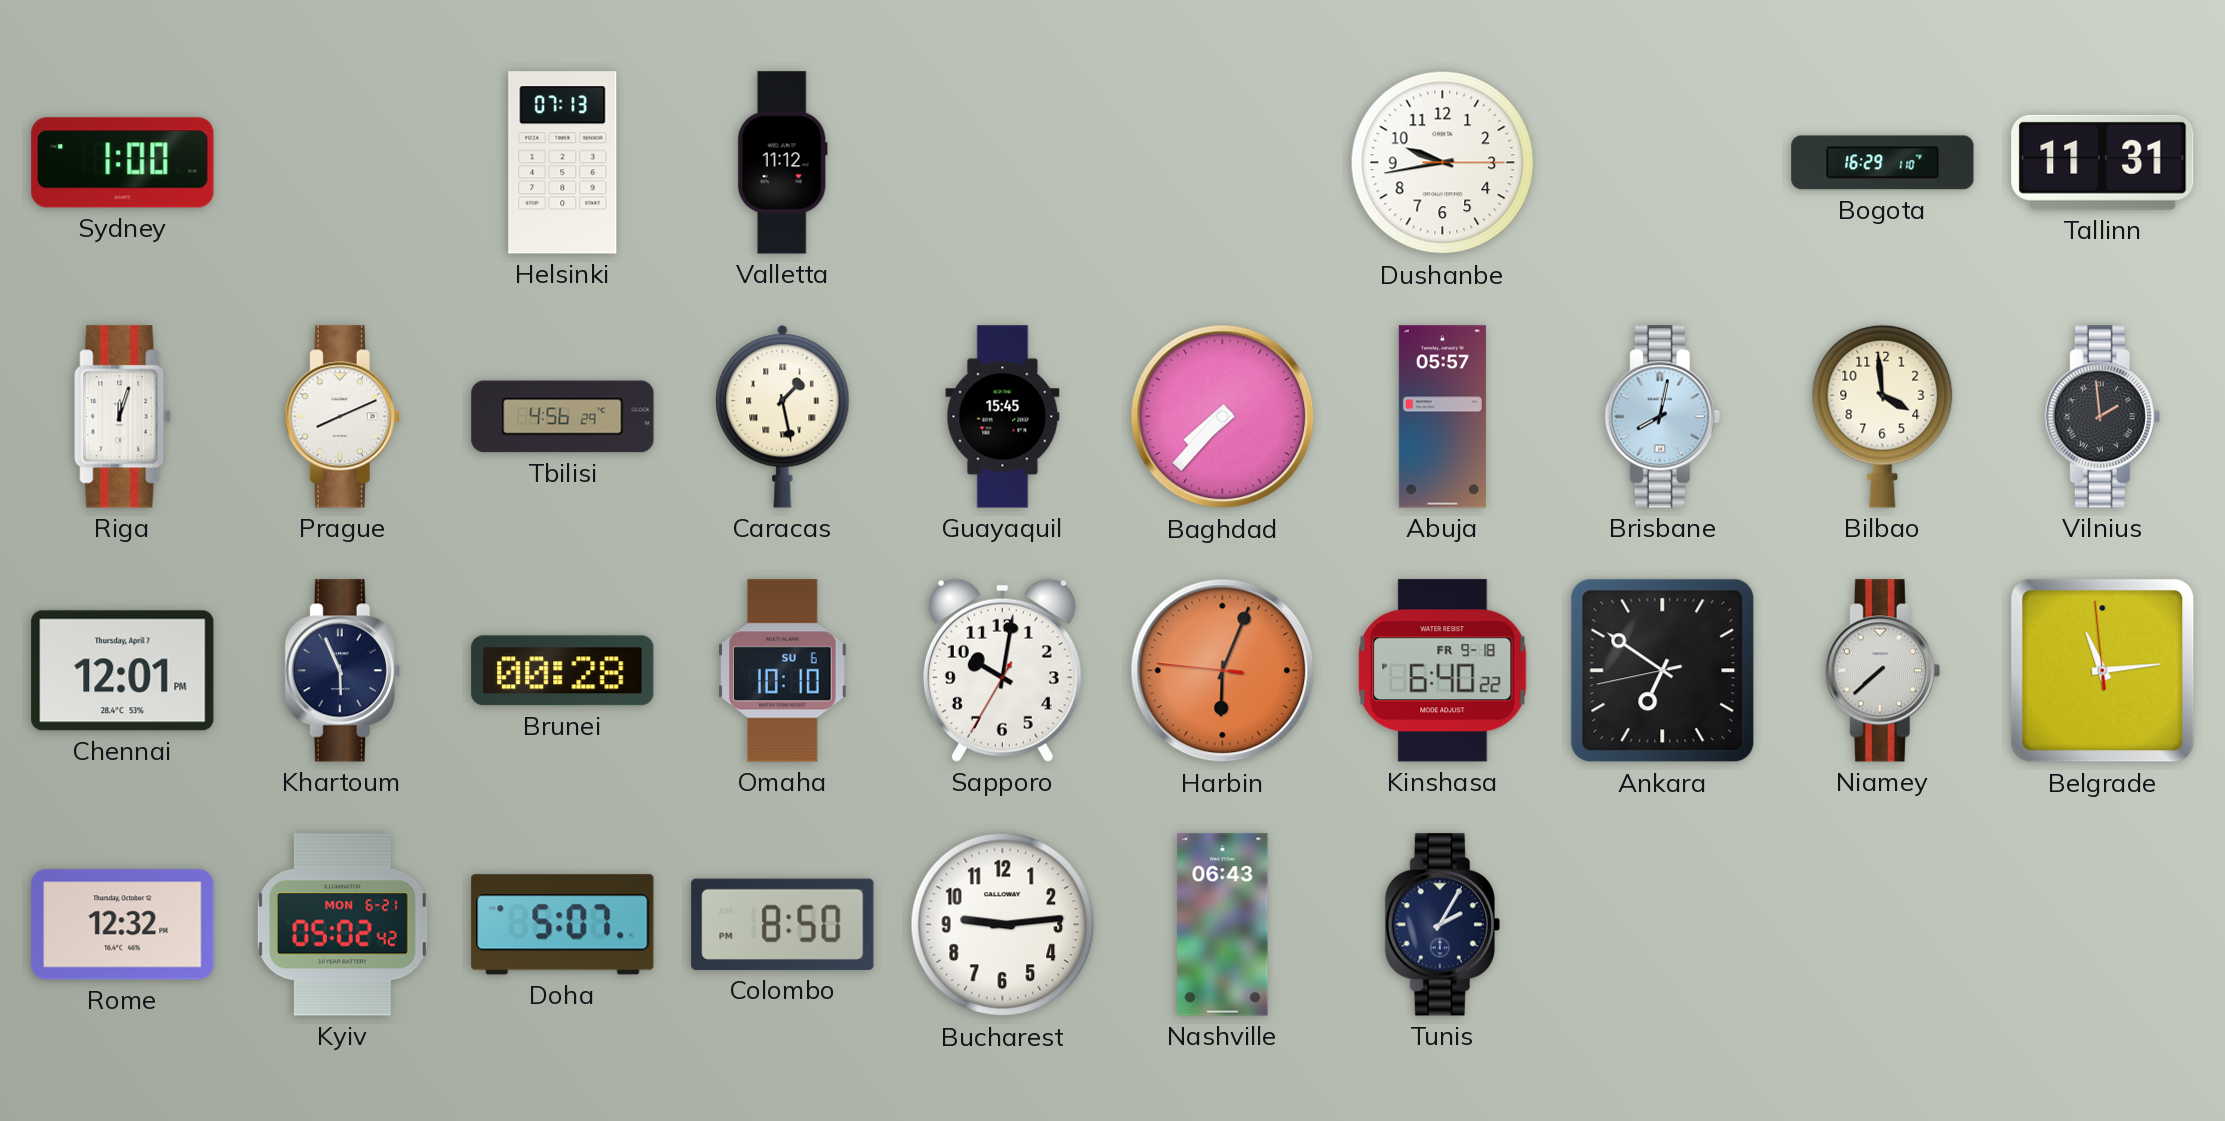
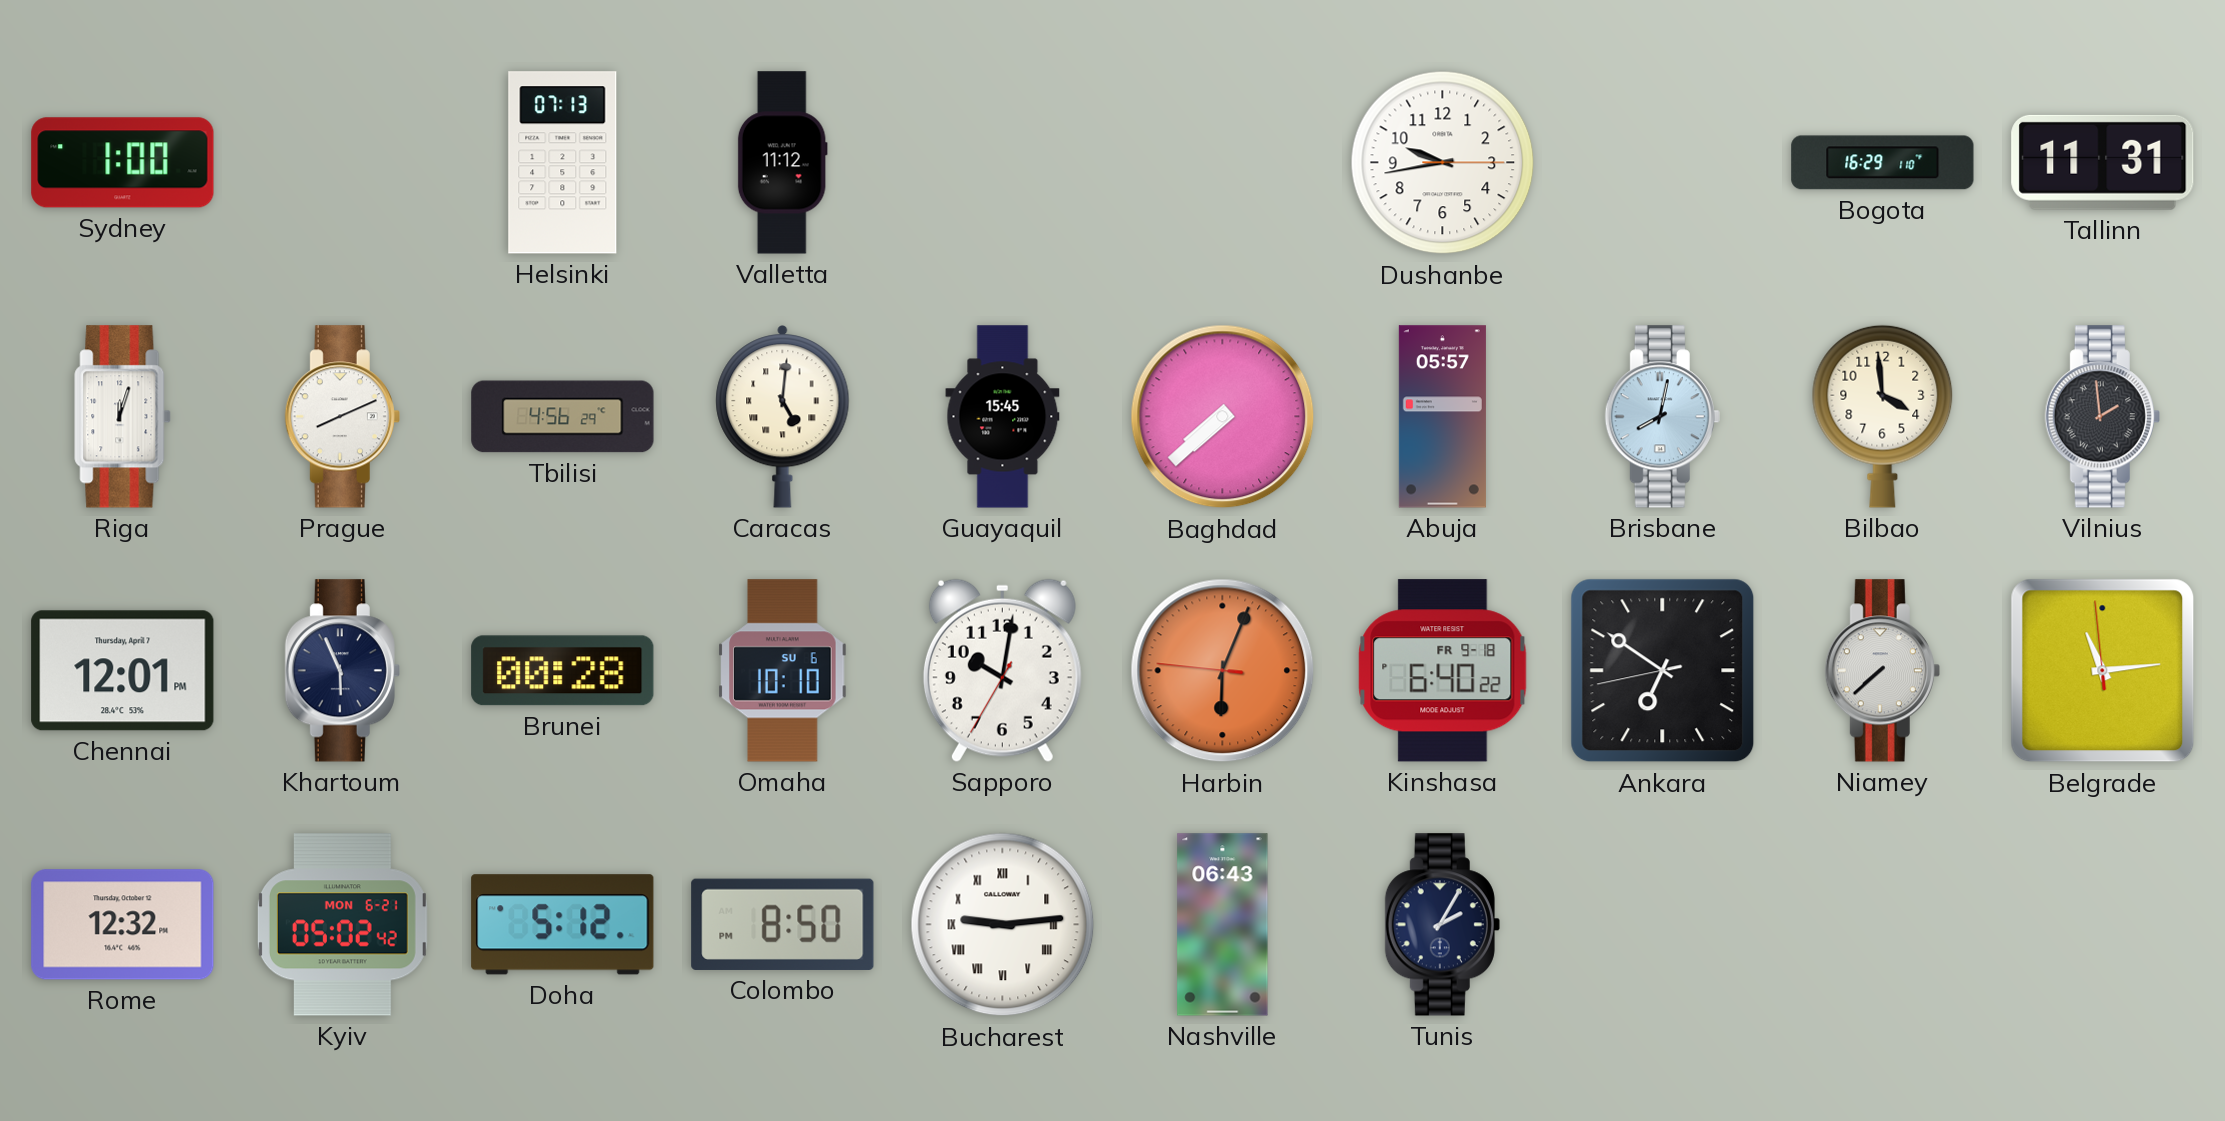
Caracas: 1:28 -> 5:01 (783, 417)
Baghdad: 7:37 -> 7:38 (1223, 417)
Doha: 5:07 -> 5:12 (563, 925)
Bucharest numerals: Arabic -> Roman (1003, 925)
